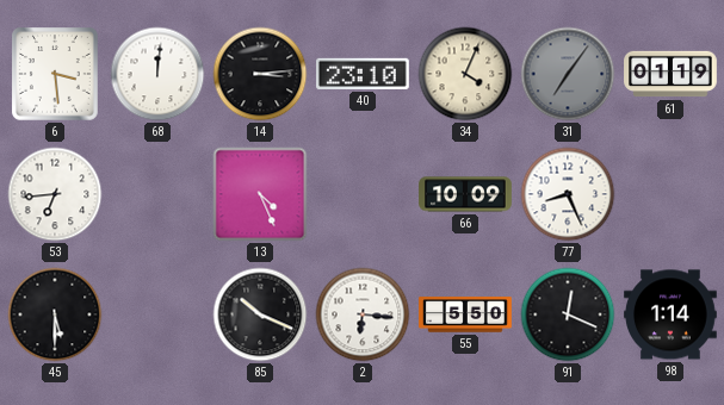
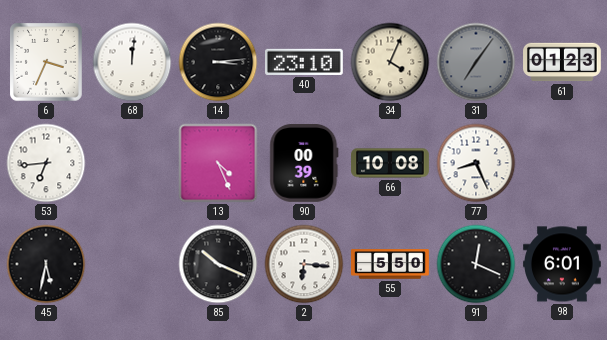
6: 3:29 -> 3:34 (47, 63)
61: 01:19 -> 01:23 (562, 62)
90: none -> 00:39 (304, 164)
66: 10:09 -> 10:08 (390, 163)
45: 5:30 -> 5:32 (46, 264)
98: 1:14 -> 6:01 (563, 264)
